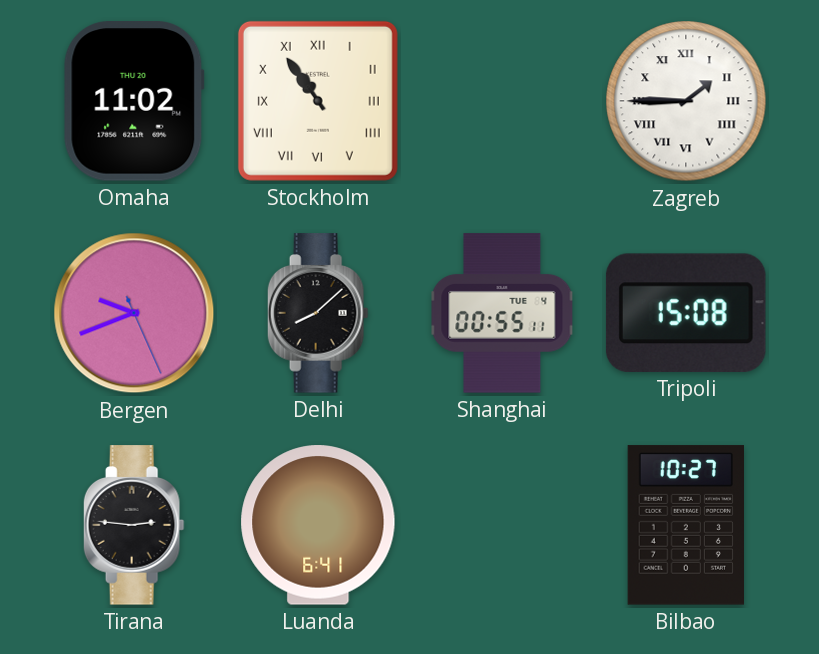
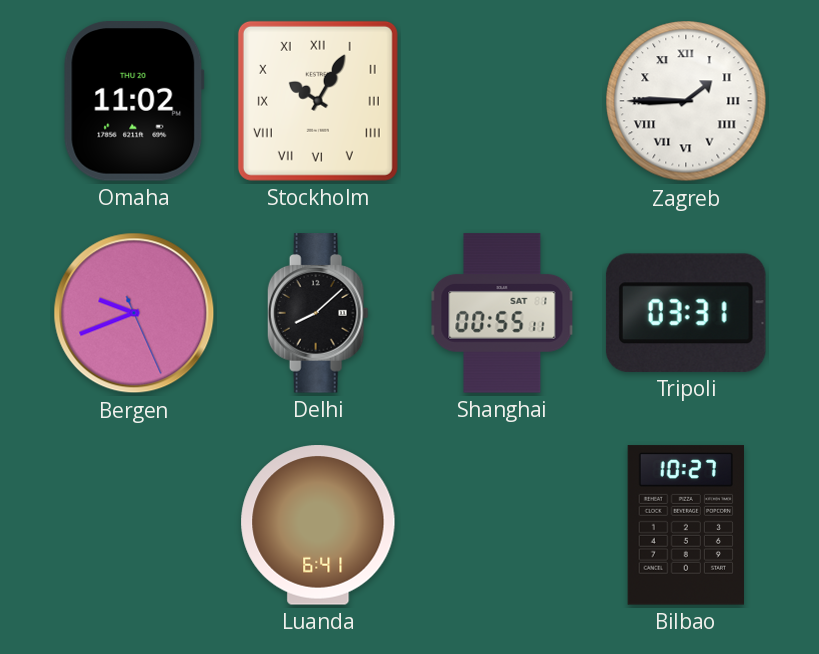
Stockholm: 10:54 -> 10:05 (318, 101)
Shanghai date: TUE 4 -> SAT 1 (502, 313)
Tripoli: 15:08 -> 03:31 (686, 313)
Tirana: 2:46 -> none (134, 525)
